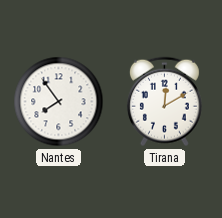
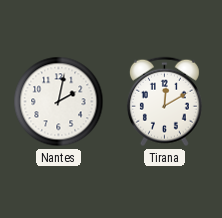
Nantes: 7:54 -> 2:02 (59, 102)
